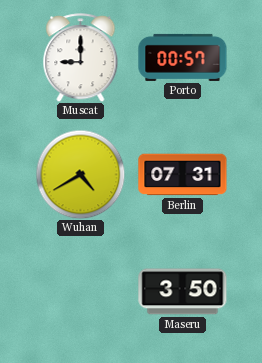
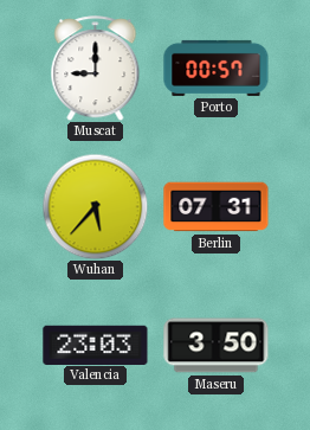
Wuhan: 4:40 -> 5:37 (95, 206)
Valencia: none -> 23:03 (96, 345)
